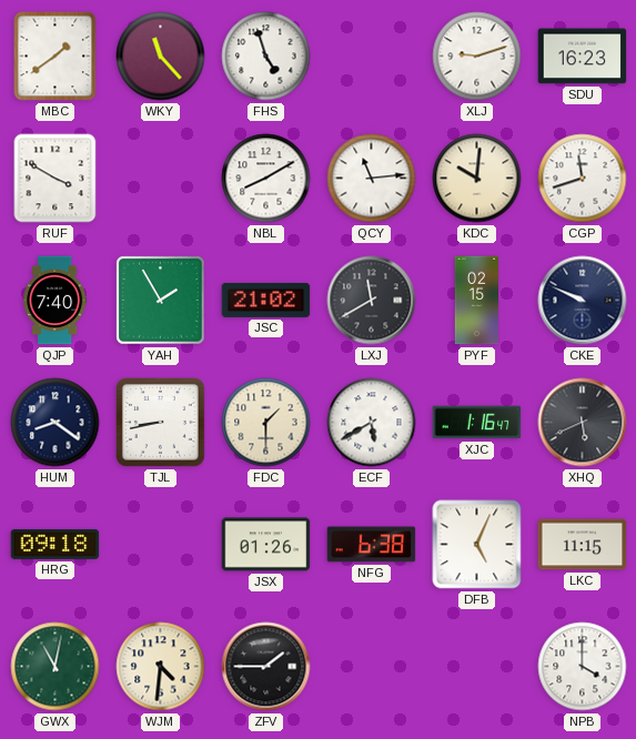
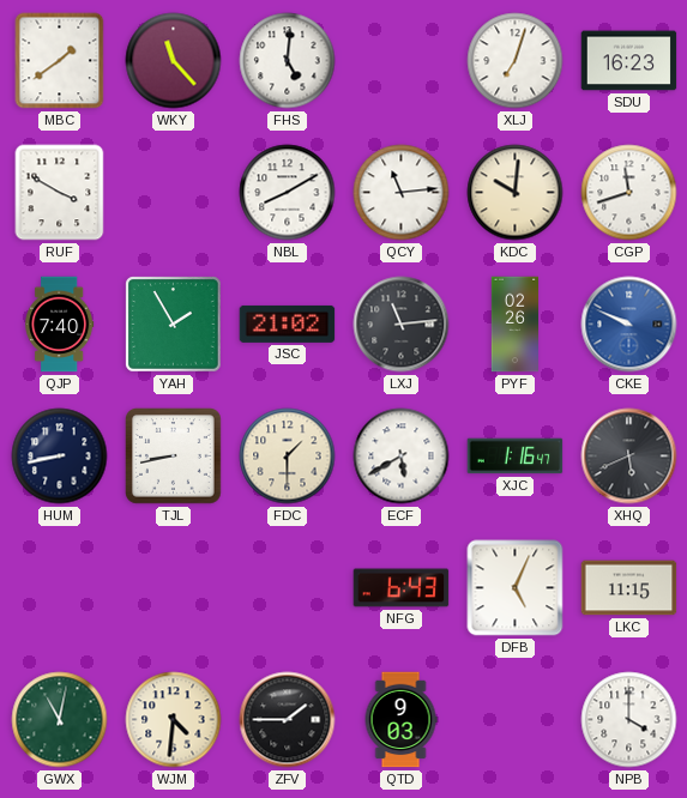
FHS: 4:57 -> 5:01 (288, 61)
XLJ: 9:12 -> 7:03 (516, 61)
LXJ: 11:40 -> 11:14 (402, 325)
PYF: 02:15 -> 02:26 (516, 325)
CKE dial: navy -> blue (629, 325)
HUM: 8:21 -> 8:43 (60, 457)
HRG: 09:18 -> none (55, 544)
JSX: 01:26 -> none (266, 545)
NFG: 6:38 -> 6:43 (402, 588)
QTD: none -> 9:03 (400, 720)
